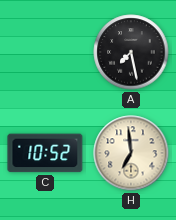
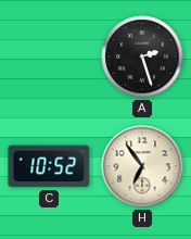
A: 7:28 -> 2:27 (142, 56)
H: 6:59 -> 6:54 (142, 166)
